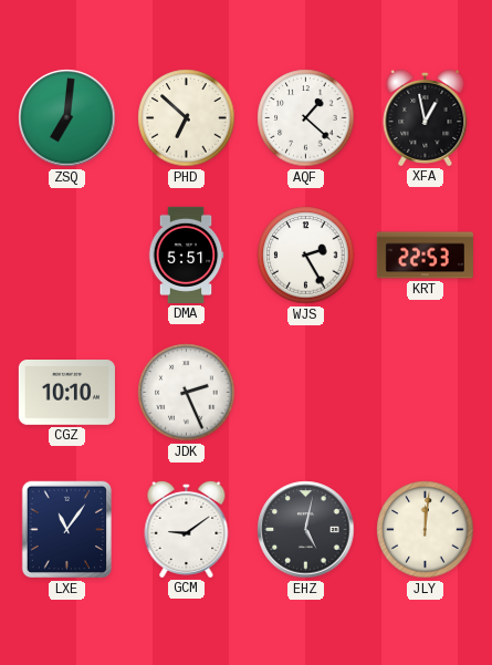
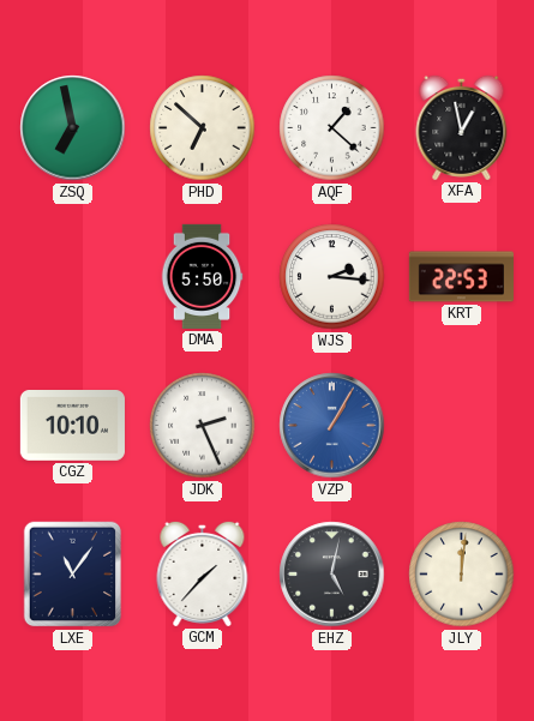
ZSQ: 7:01 -> 6:58 (73, 128)
DMA: 5:51 -> 5:50 (202, 276)
WJS: 2:25 -> 2:16 (332, 277)
VZP: none -> 1:05 (332, 426)
GCM: 9:09 -> 1:37 (203, 573)
